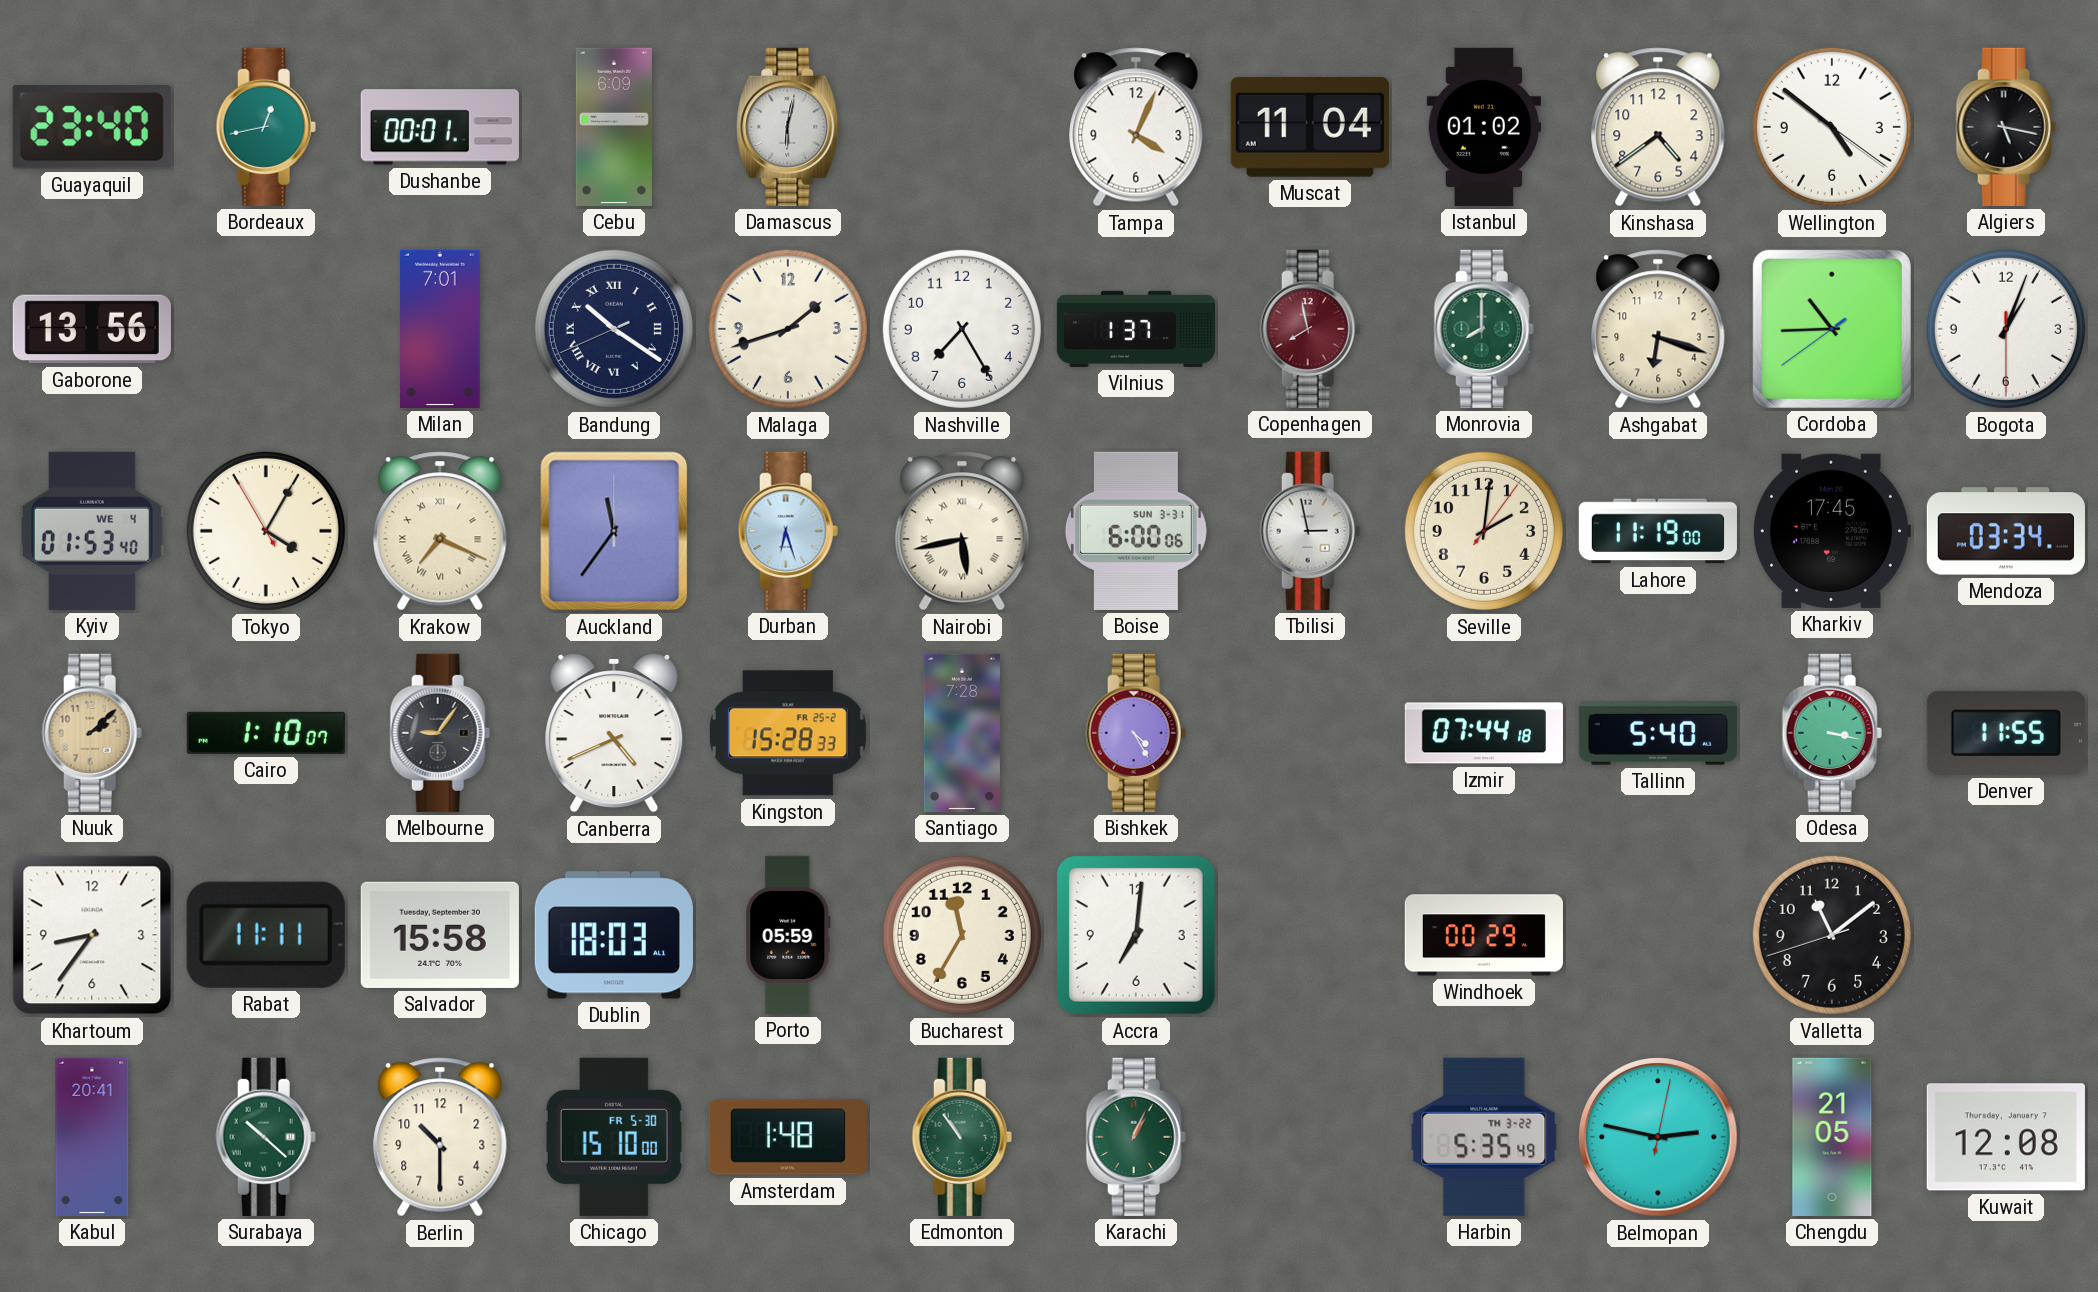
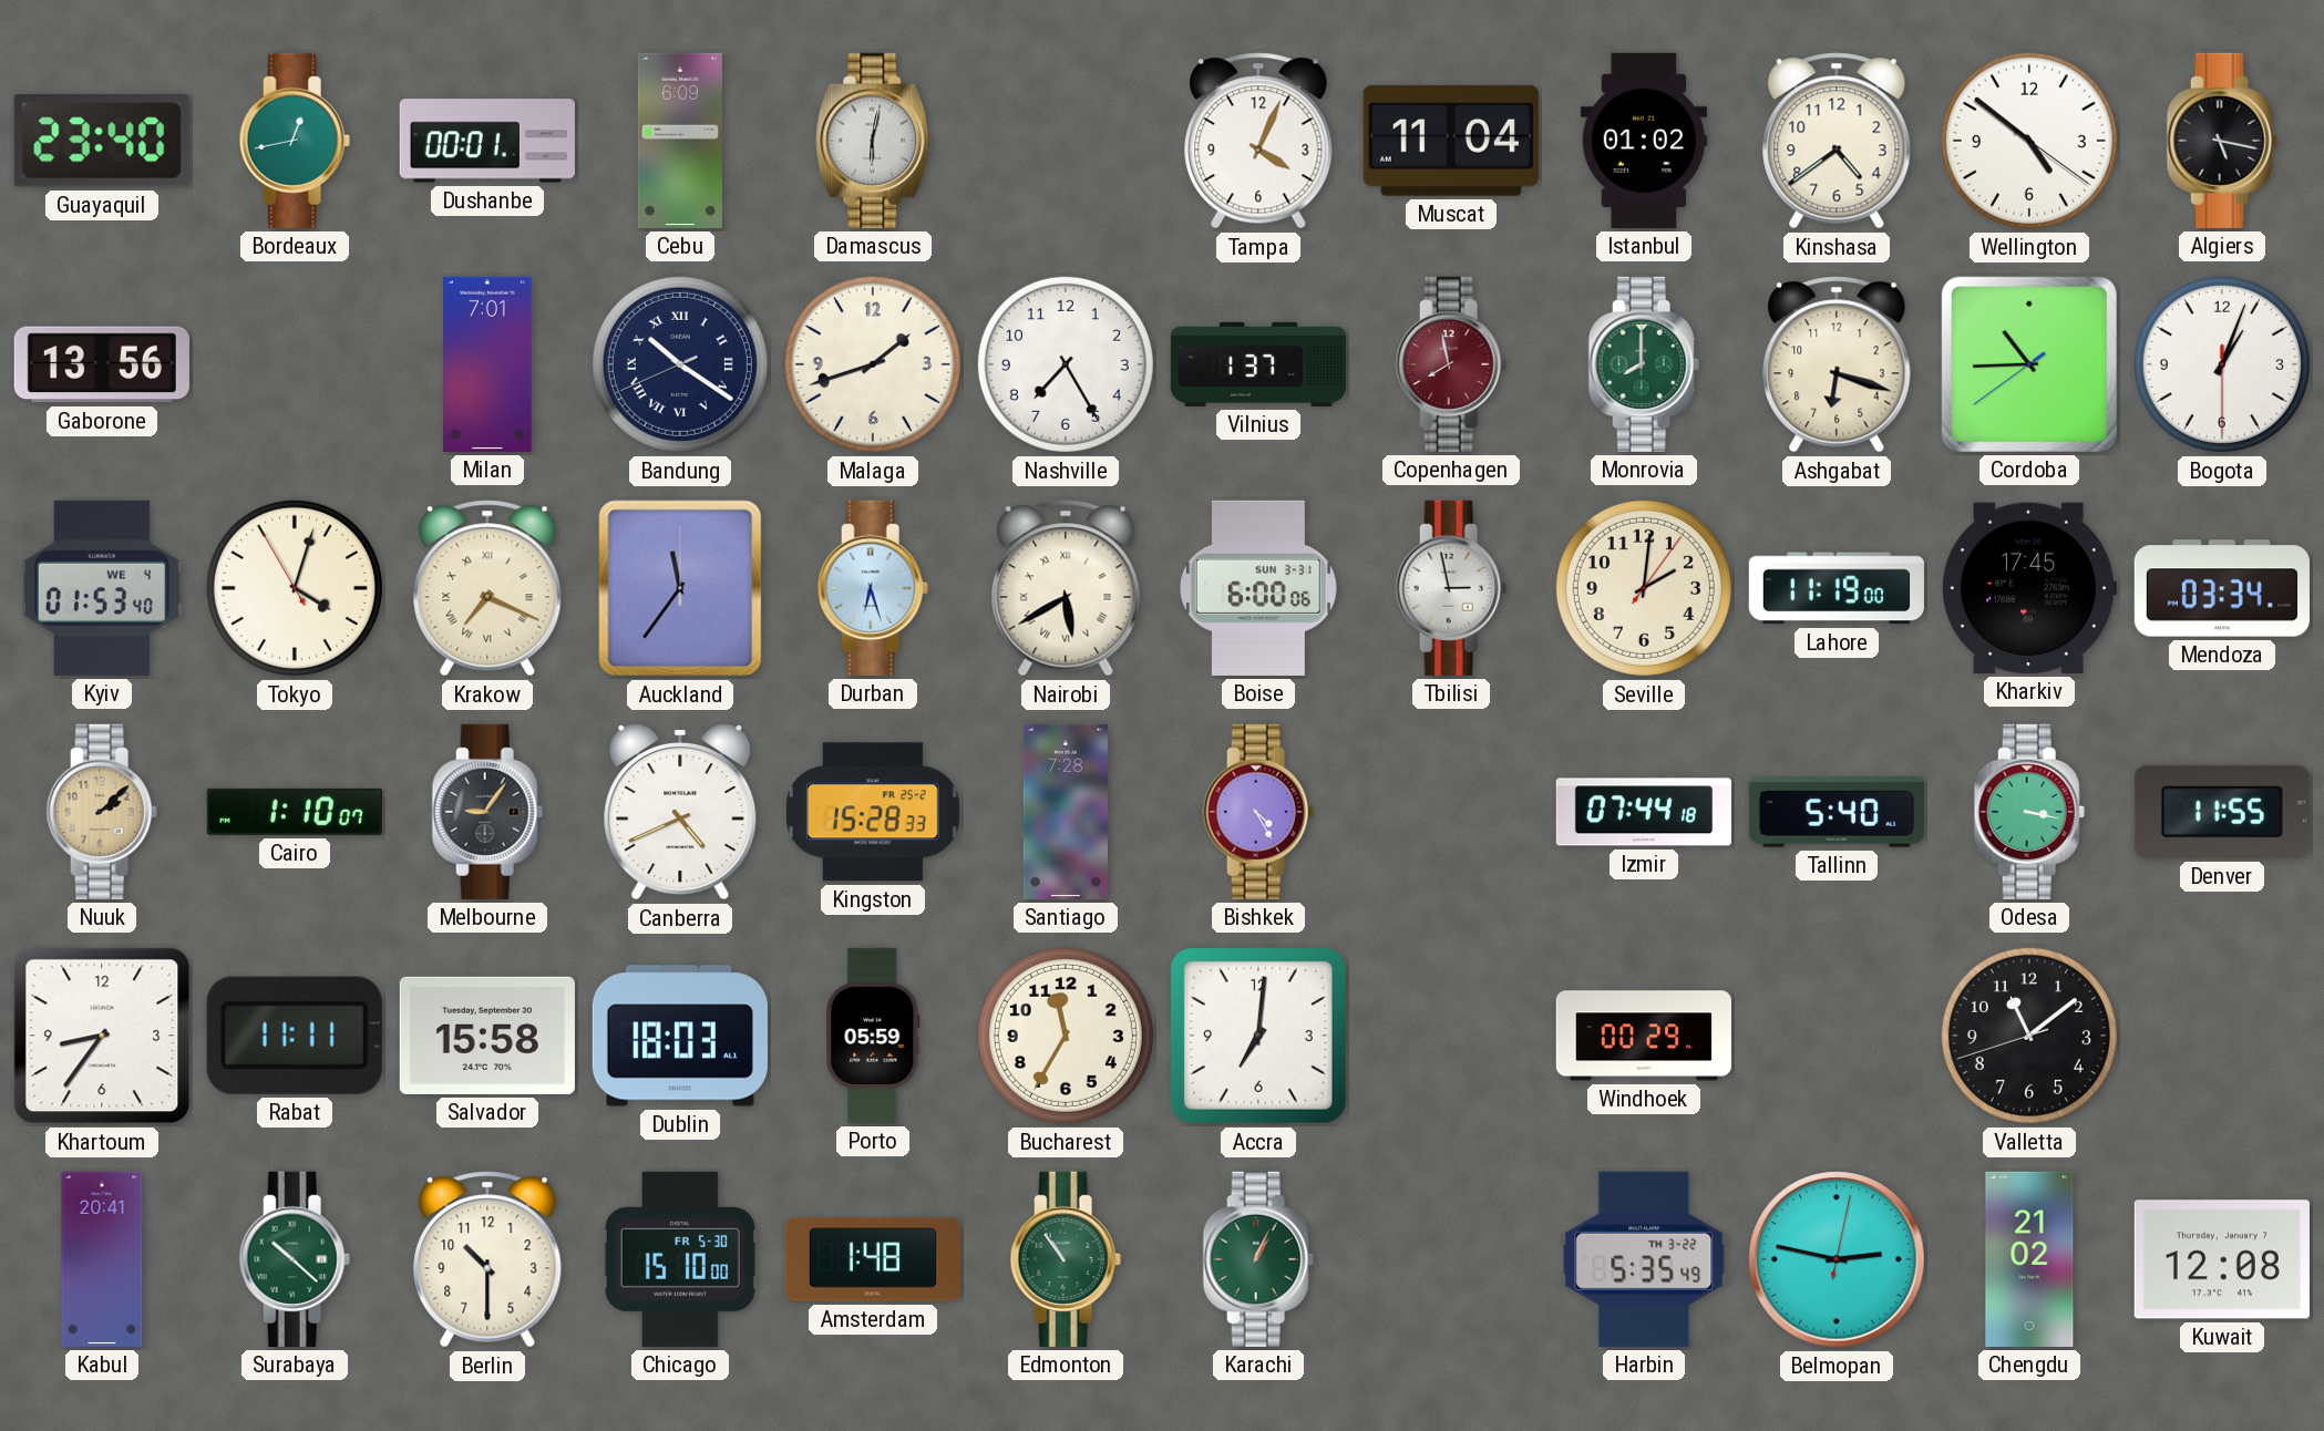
Tokyo: 4:04 -> 4:02 (295, 588)
Nairobi: 5:43 -> 5:40 (1066, 588)
Chengdu: 21:05 -> 21:02 (2029, 1259)
